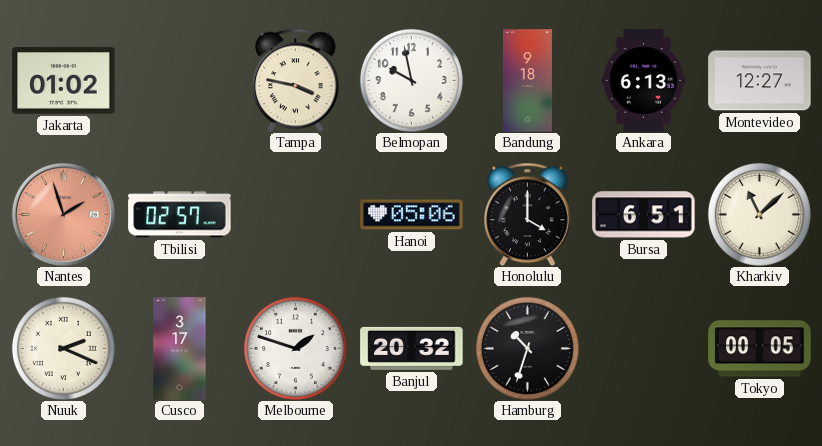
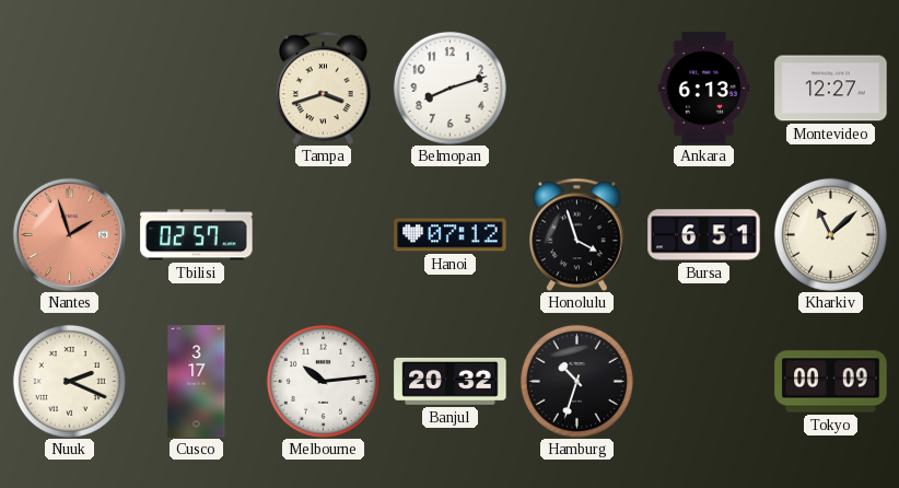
Jakarta: 01:02 -> none (64, 81)
Tampa: 3:47 -> 3:42 (324, 88)
Belmopan: 9:58 -> 8:12 (449, 88)
Bandung: 9:18 -> none (527, 81)
Hanoi: 05:06 -> 07:12 (451, 235)
Honolulu: 4:00 -> 3:57 (577, 234)
Melbourne: 1:48 -> 10:14 (323, 381)
Tokyo: 00:05 -> 00:09 (831, 382)
